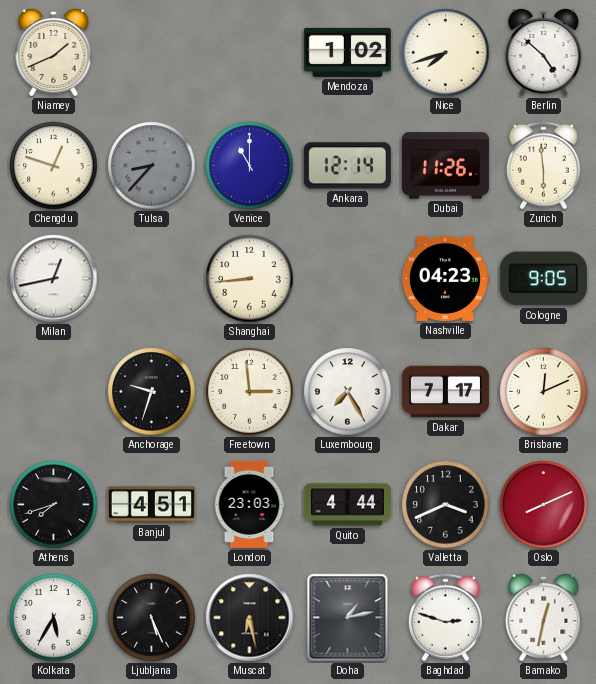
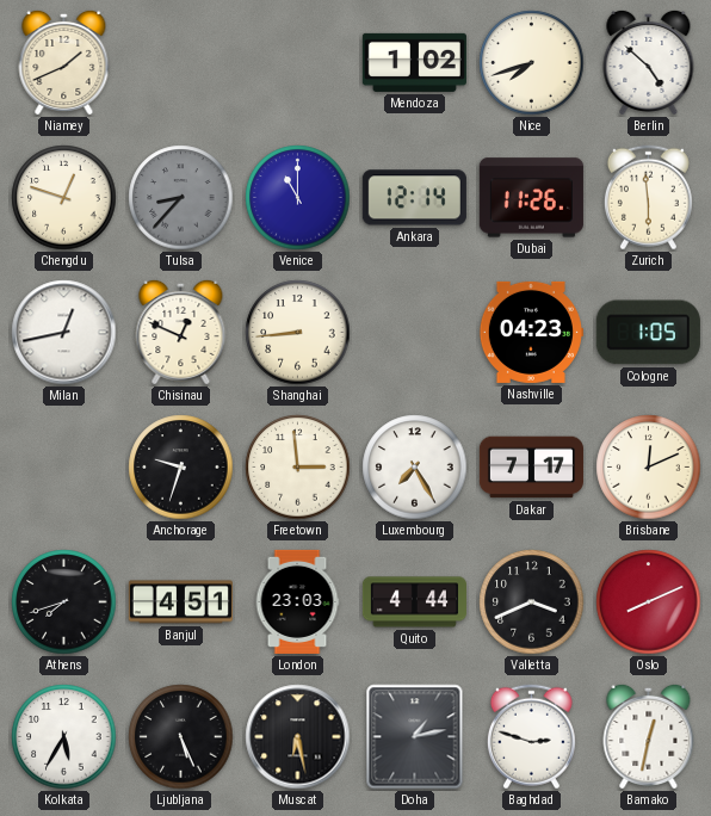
Chisinau: none -> 12:49 (181, 332)
Cologne: 9:05 -> 1:05 (648, 333)
